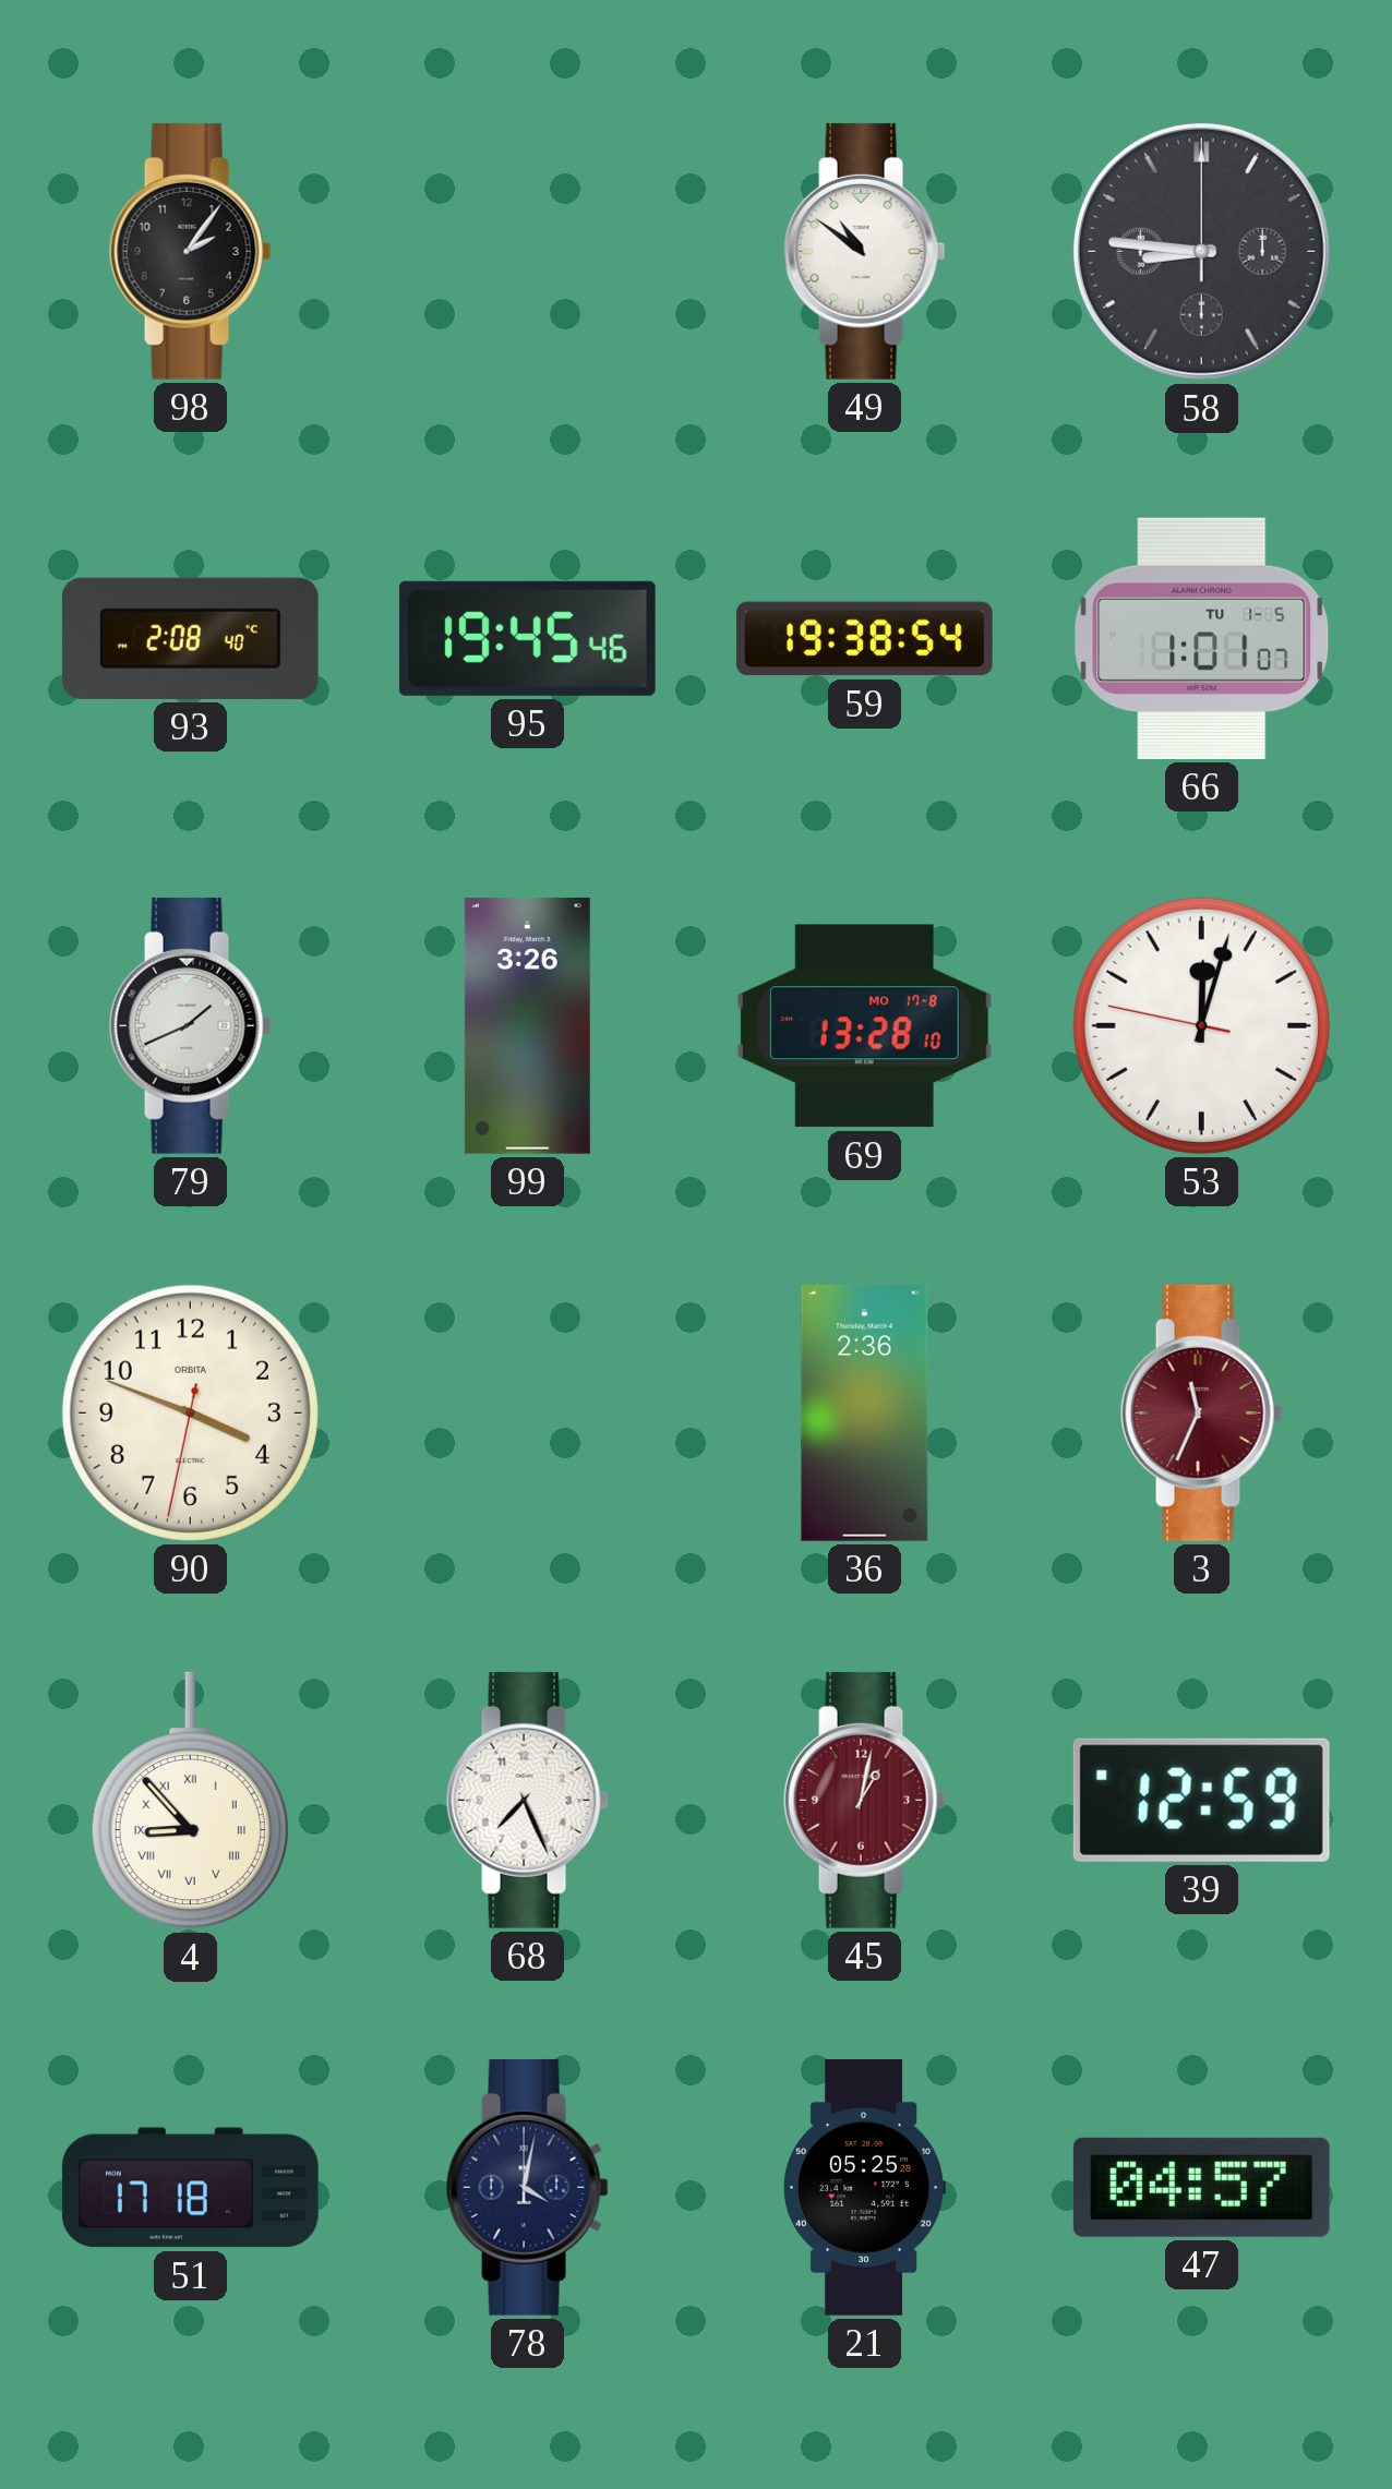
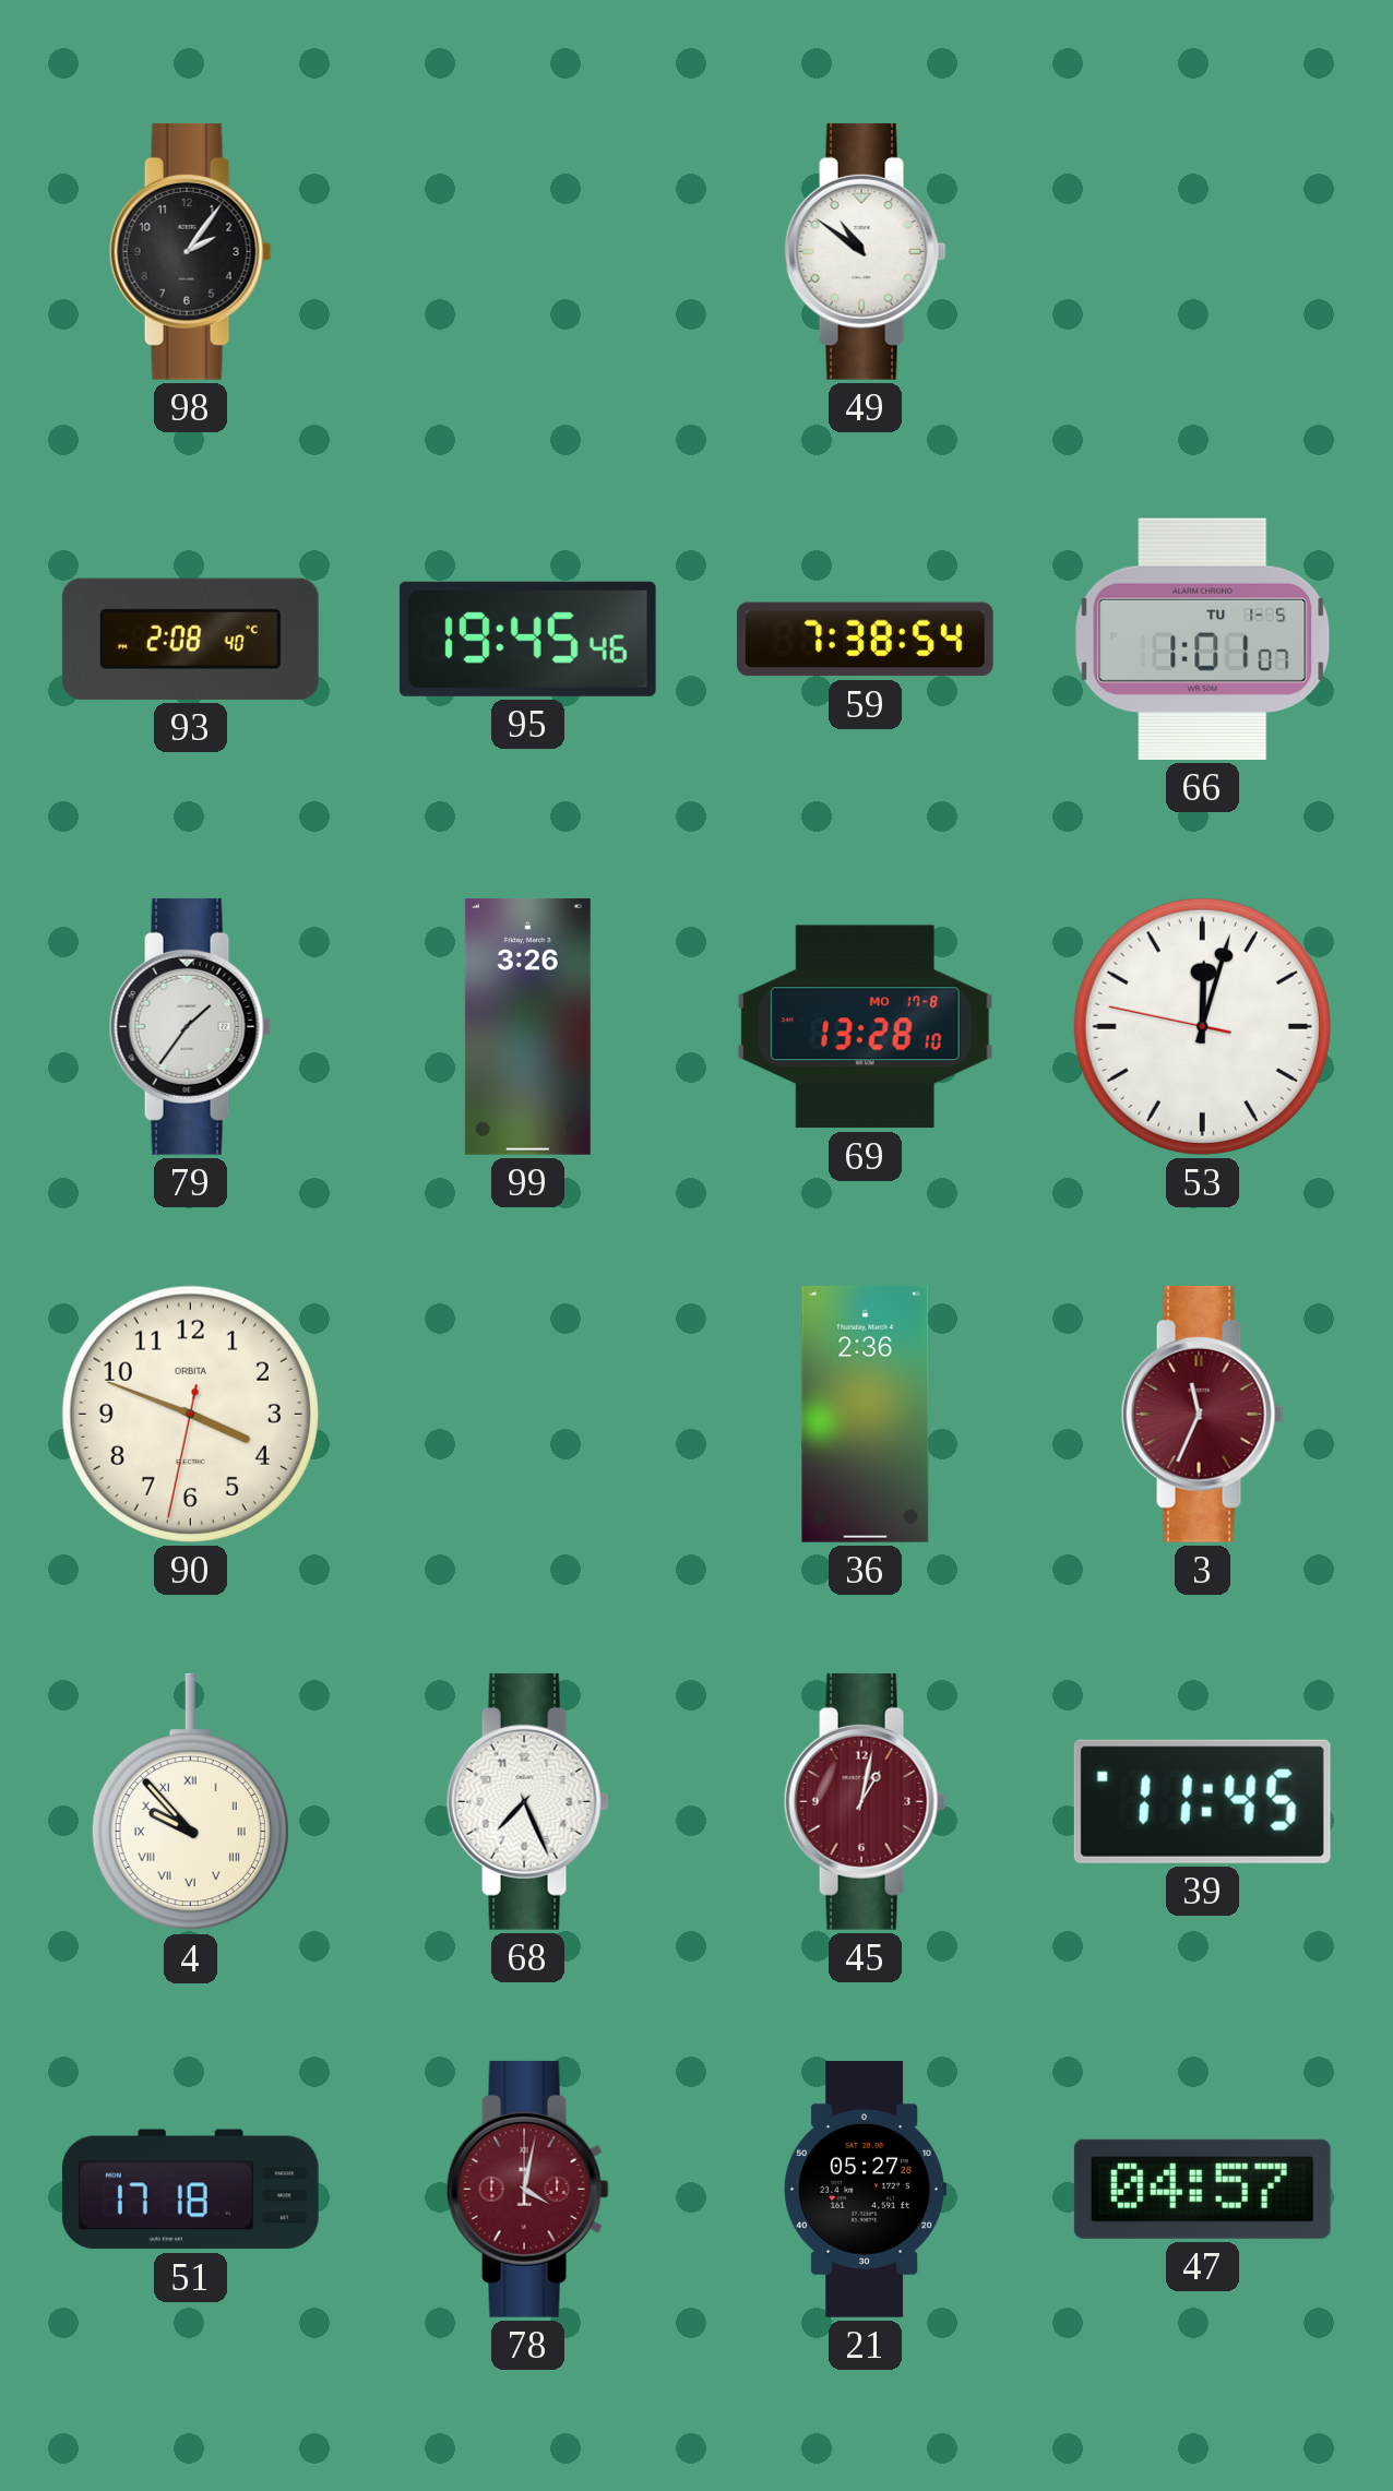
58: 8:46 -> none (1201, 251)
59: 19:38 -> 7:38 (866, 640)
79: 1:41 -> 1:36 (190, 1026)
4: 8:53 -> 9:53 (190, 1802)
39: 12:59 -> 11:45 (1202, 1801)
78 dial: navy -> burgundy (527, 2189)
21: 05:25 -> 05:27 (865, 2190)
